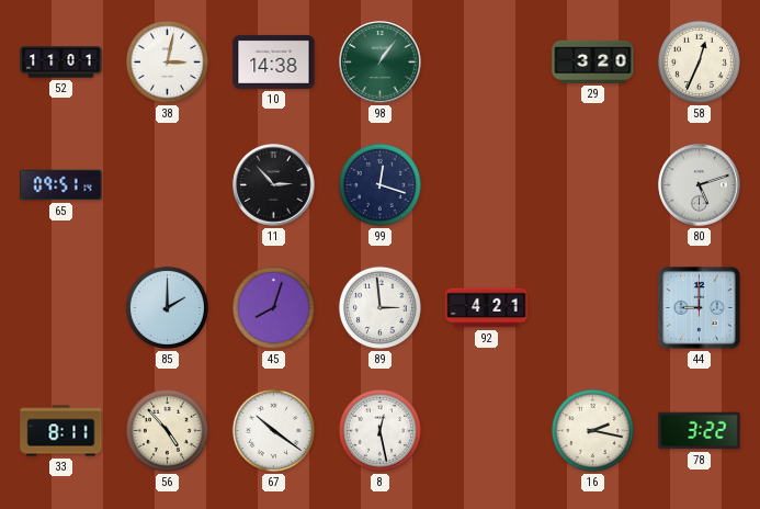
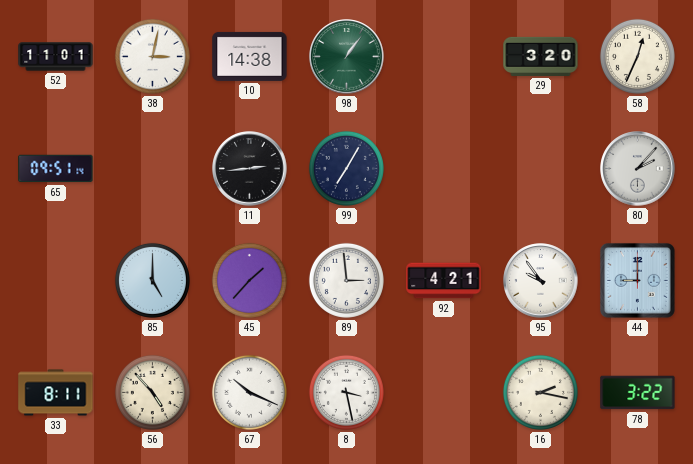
11: 2:53 -> 2:44 (250, 169)
99: 12:18 -> 7:05 (346, 168)
80: 5:12 -> 2:07 (638, 169)
85: 2:00 -> 5:00 (152, 280)
45: 8:03 -> 1:37 (249, 280)
95: none -> 9:54 (541, 281)
67: 10:21 -> 10:19 (249, 392)
8: 12:28 -> 3:28 (346, 392)
